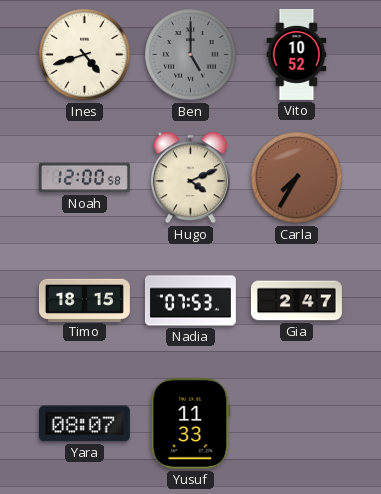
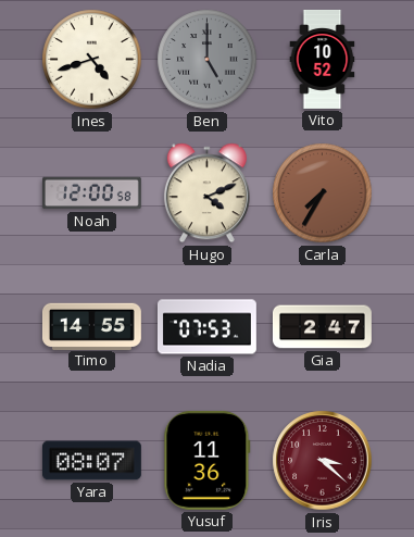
Timo: 18:15 -> 14:55 (91, 326)
Yusuf: 11:33 -> 11:36 (208, 460)
Iris: none -> 3:22 (323, 461)
